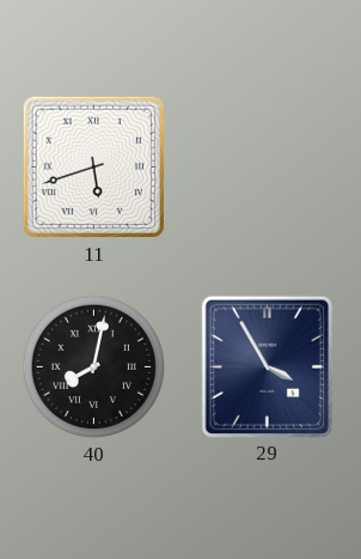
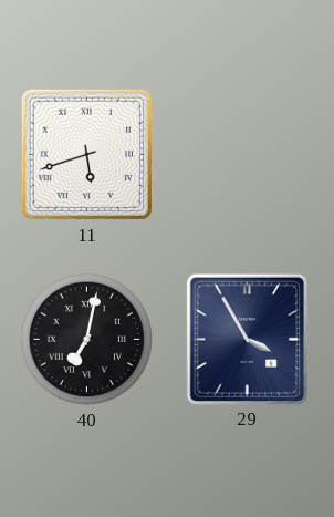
40: 8:02 -> 7:02 (86, 339)
